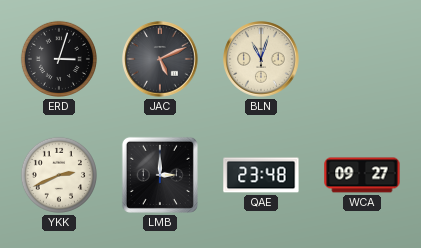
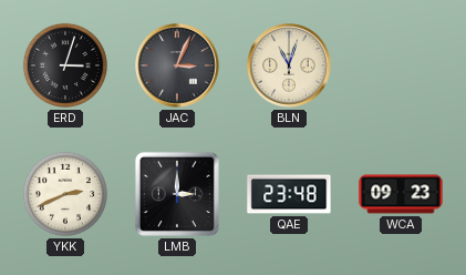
JAC: 5:11 -> 3:04 (177, 65)
WCA: 09:27 -> 09:23 (401, 194)
